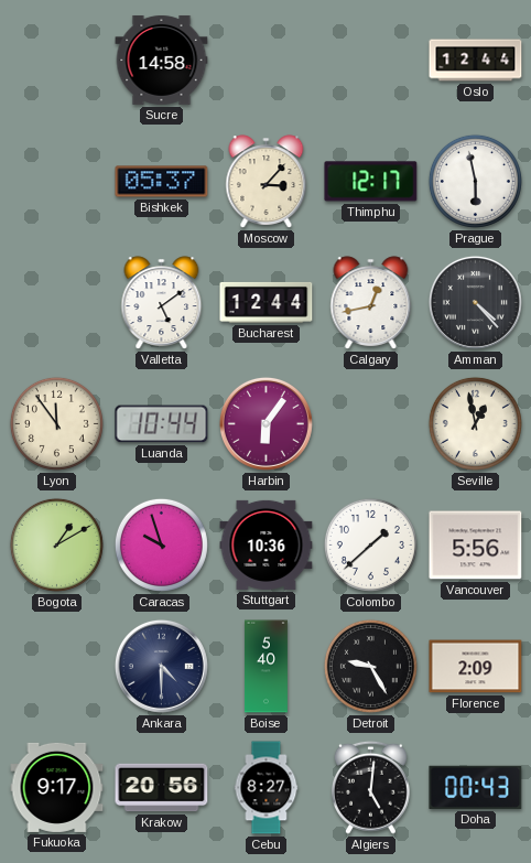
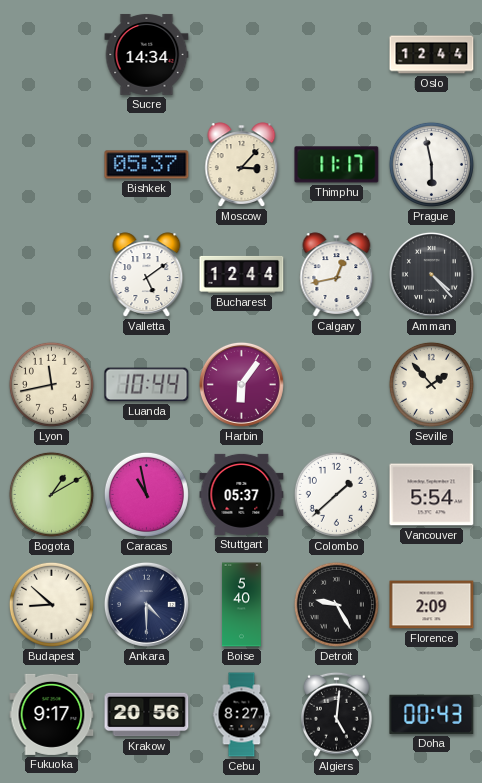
Sucre: 14:58 -> 14:34 (147, 54)
Thimphu: 12:17 -> 11:17 (337, 165)
Lyon: 11:54 -> 11:43 (51, 384)
Seville: 12:58 -> 1:53 (431, 384)
Caracas: 9:57 -> 10:58 (146, 494)
Stuttgart: 10:36 -> 05:37 (242, 494)
Vancouver: 5:56 -> 5:54 (432, 495)
Budapest: none -> 8:52 (51, 604)
